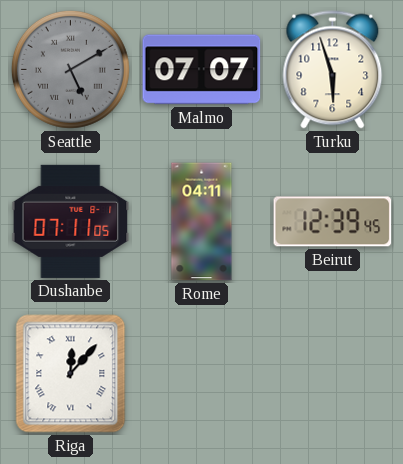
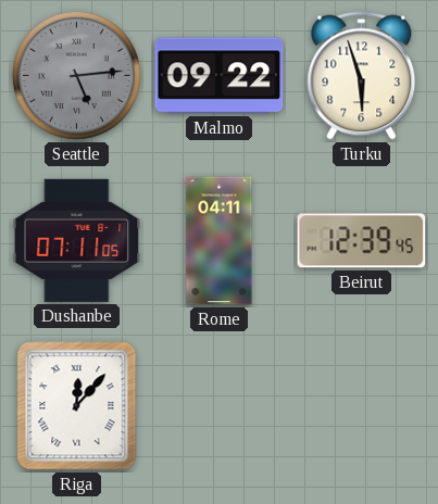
Seattle: 5:10 -> 5:14 (76, 75)
Malmo: 07:07 -> 09:22 (220, 76)
